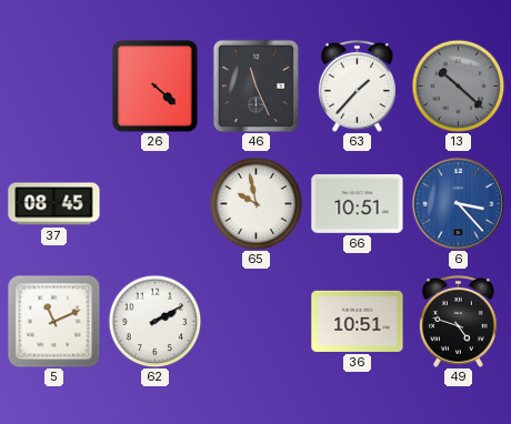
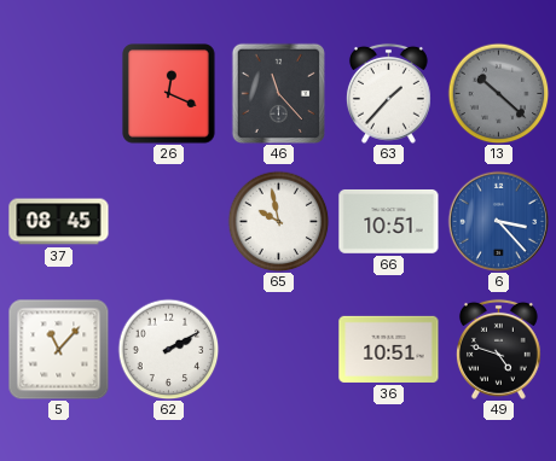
26: 4:22 -> 12:19 (169, 94)
46: 11:26 -> 11:23 (278, 93)
5: 11:11 -> 11:07 (58, 349)
